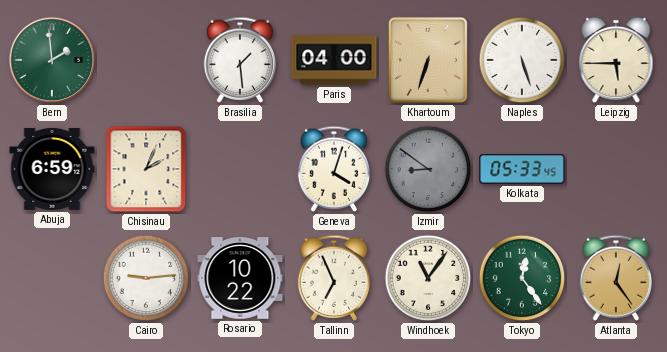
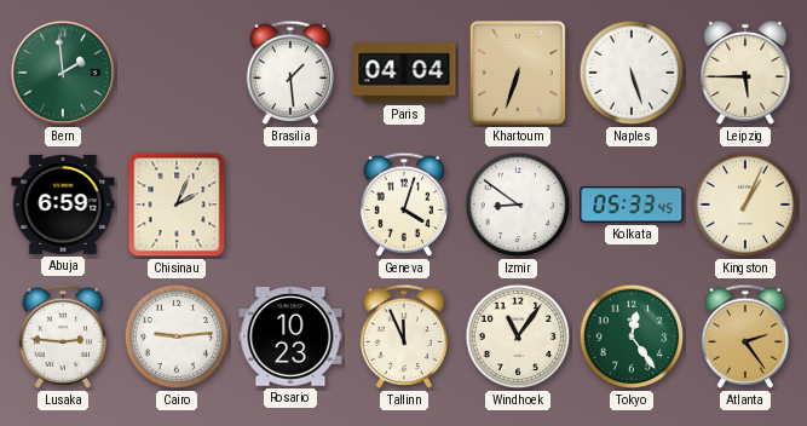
Paris: 04:00 -> 04:04 (404, 73)
Izmir dial: grey -> white (518, 205)
Kingston: none -> 1:04 (745, 205)
Lusaka: none -> 2:46 (62, 336)
Rosario: 10:22 -> 10:23 (290, 336)
Tallinn: 6:56 -> 11:56 (403, 336)
Atlanta: 12:24 -> 2:24 (744, 336)
